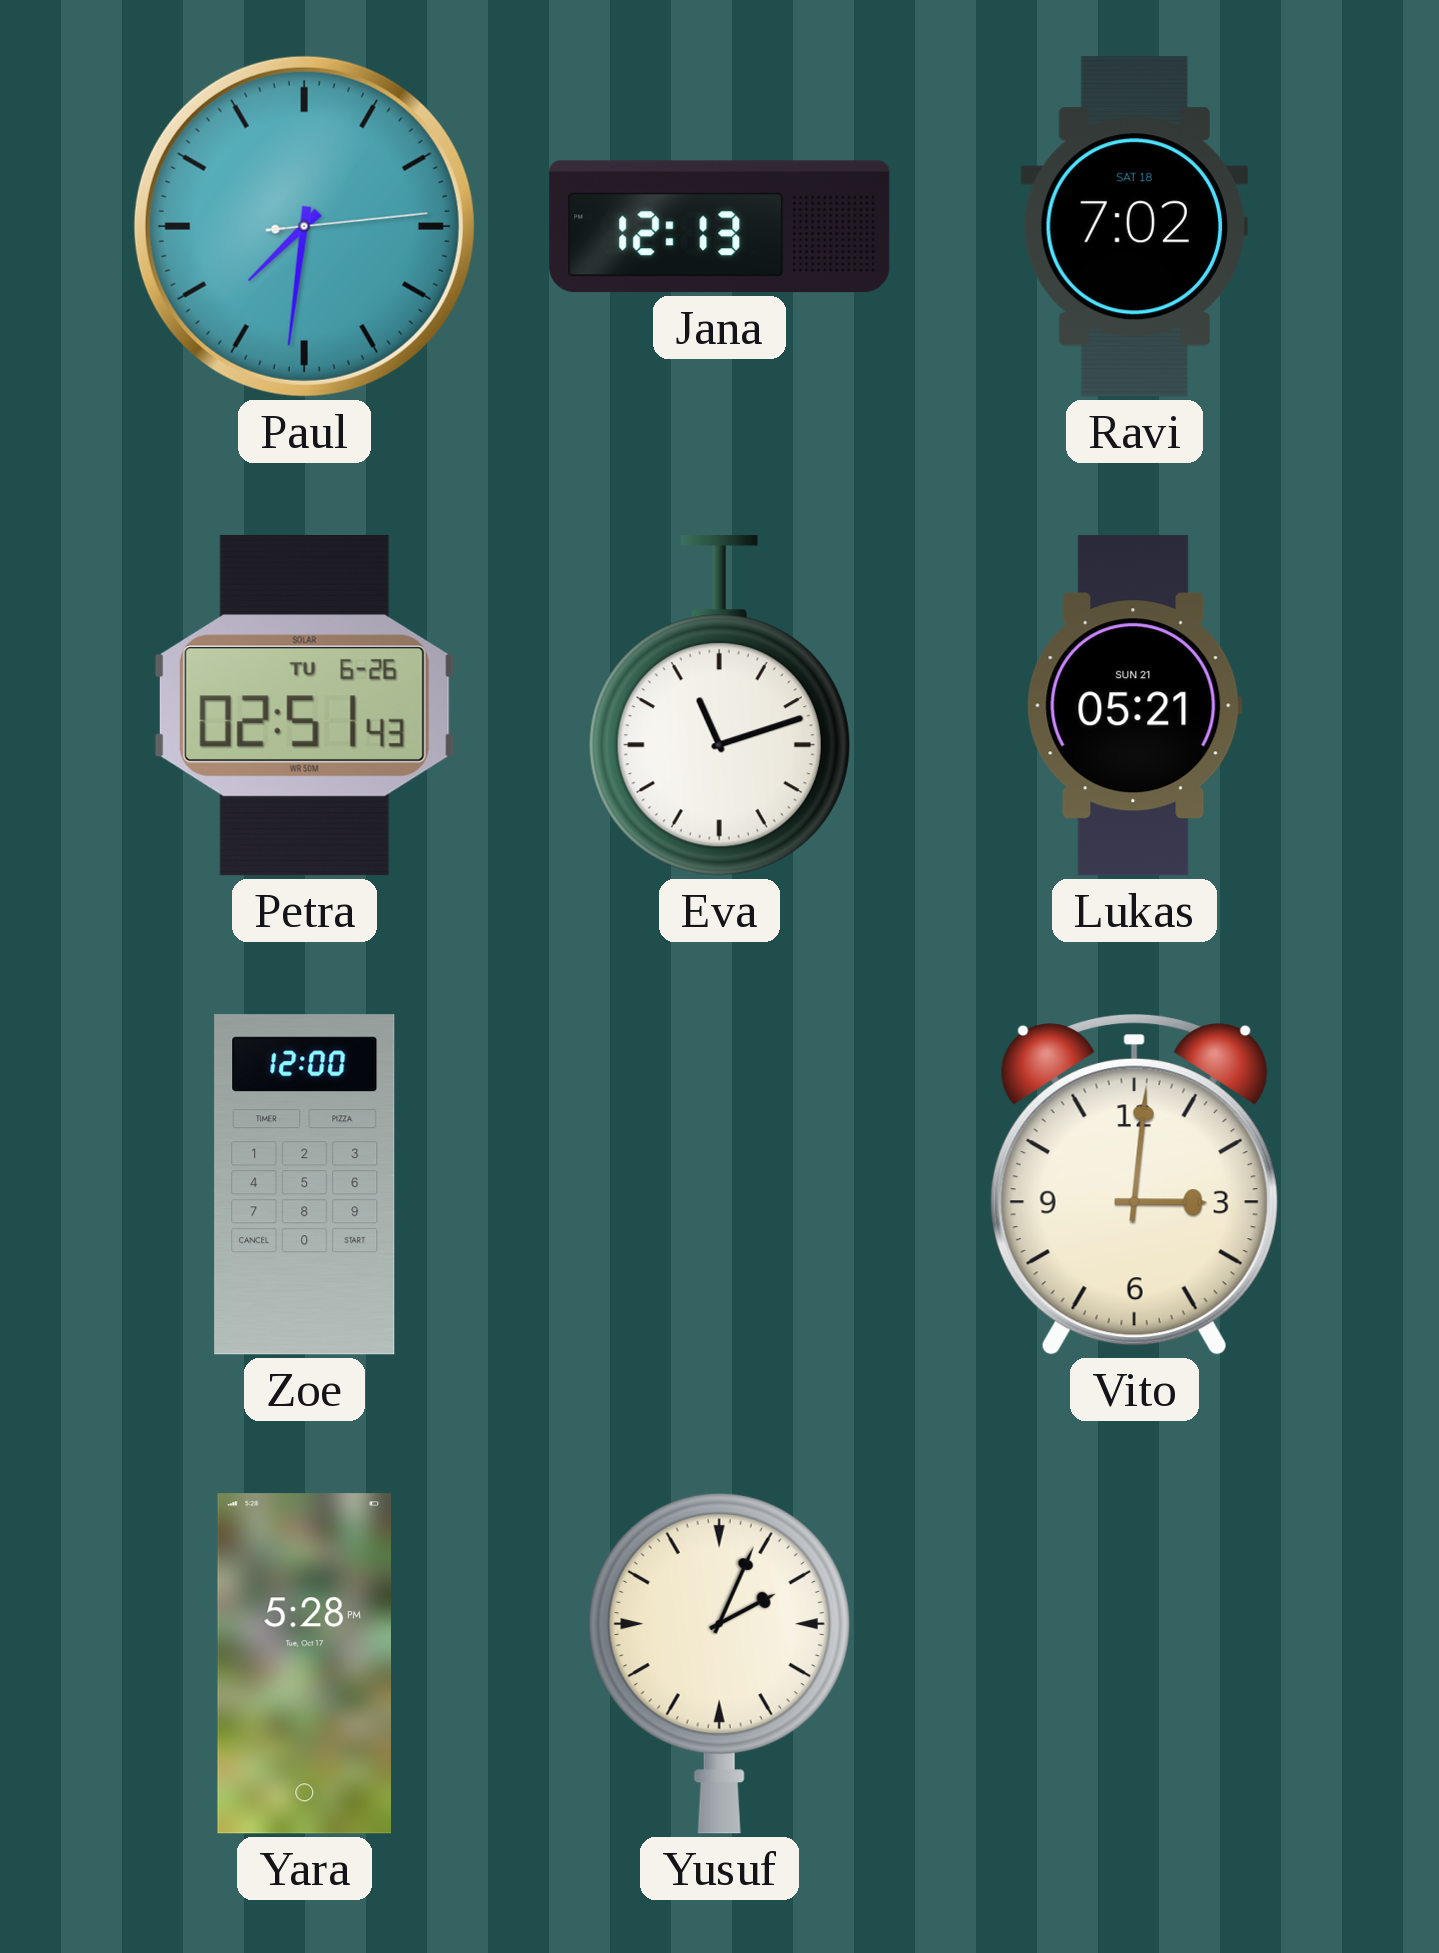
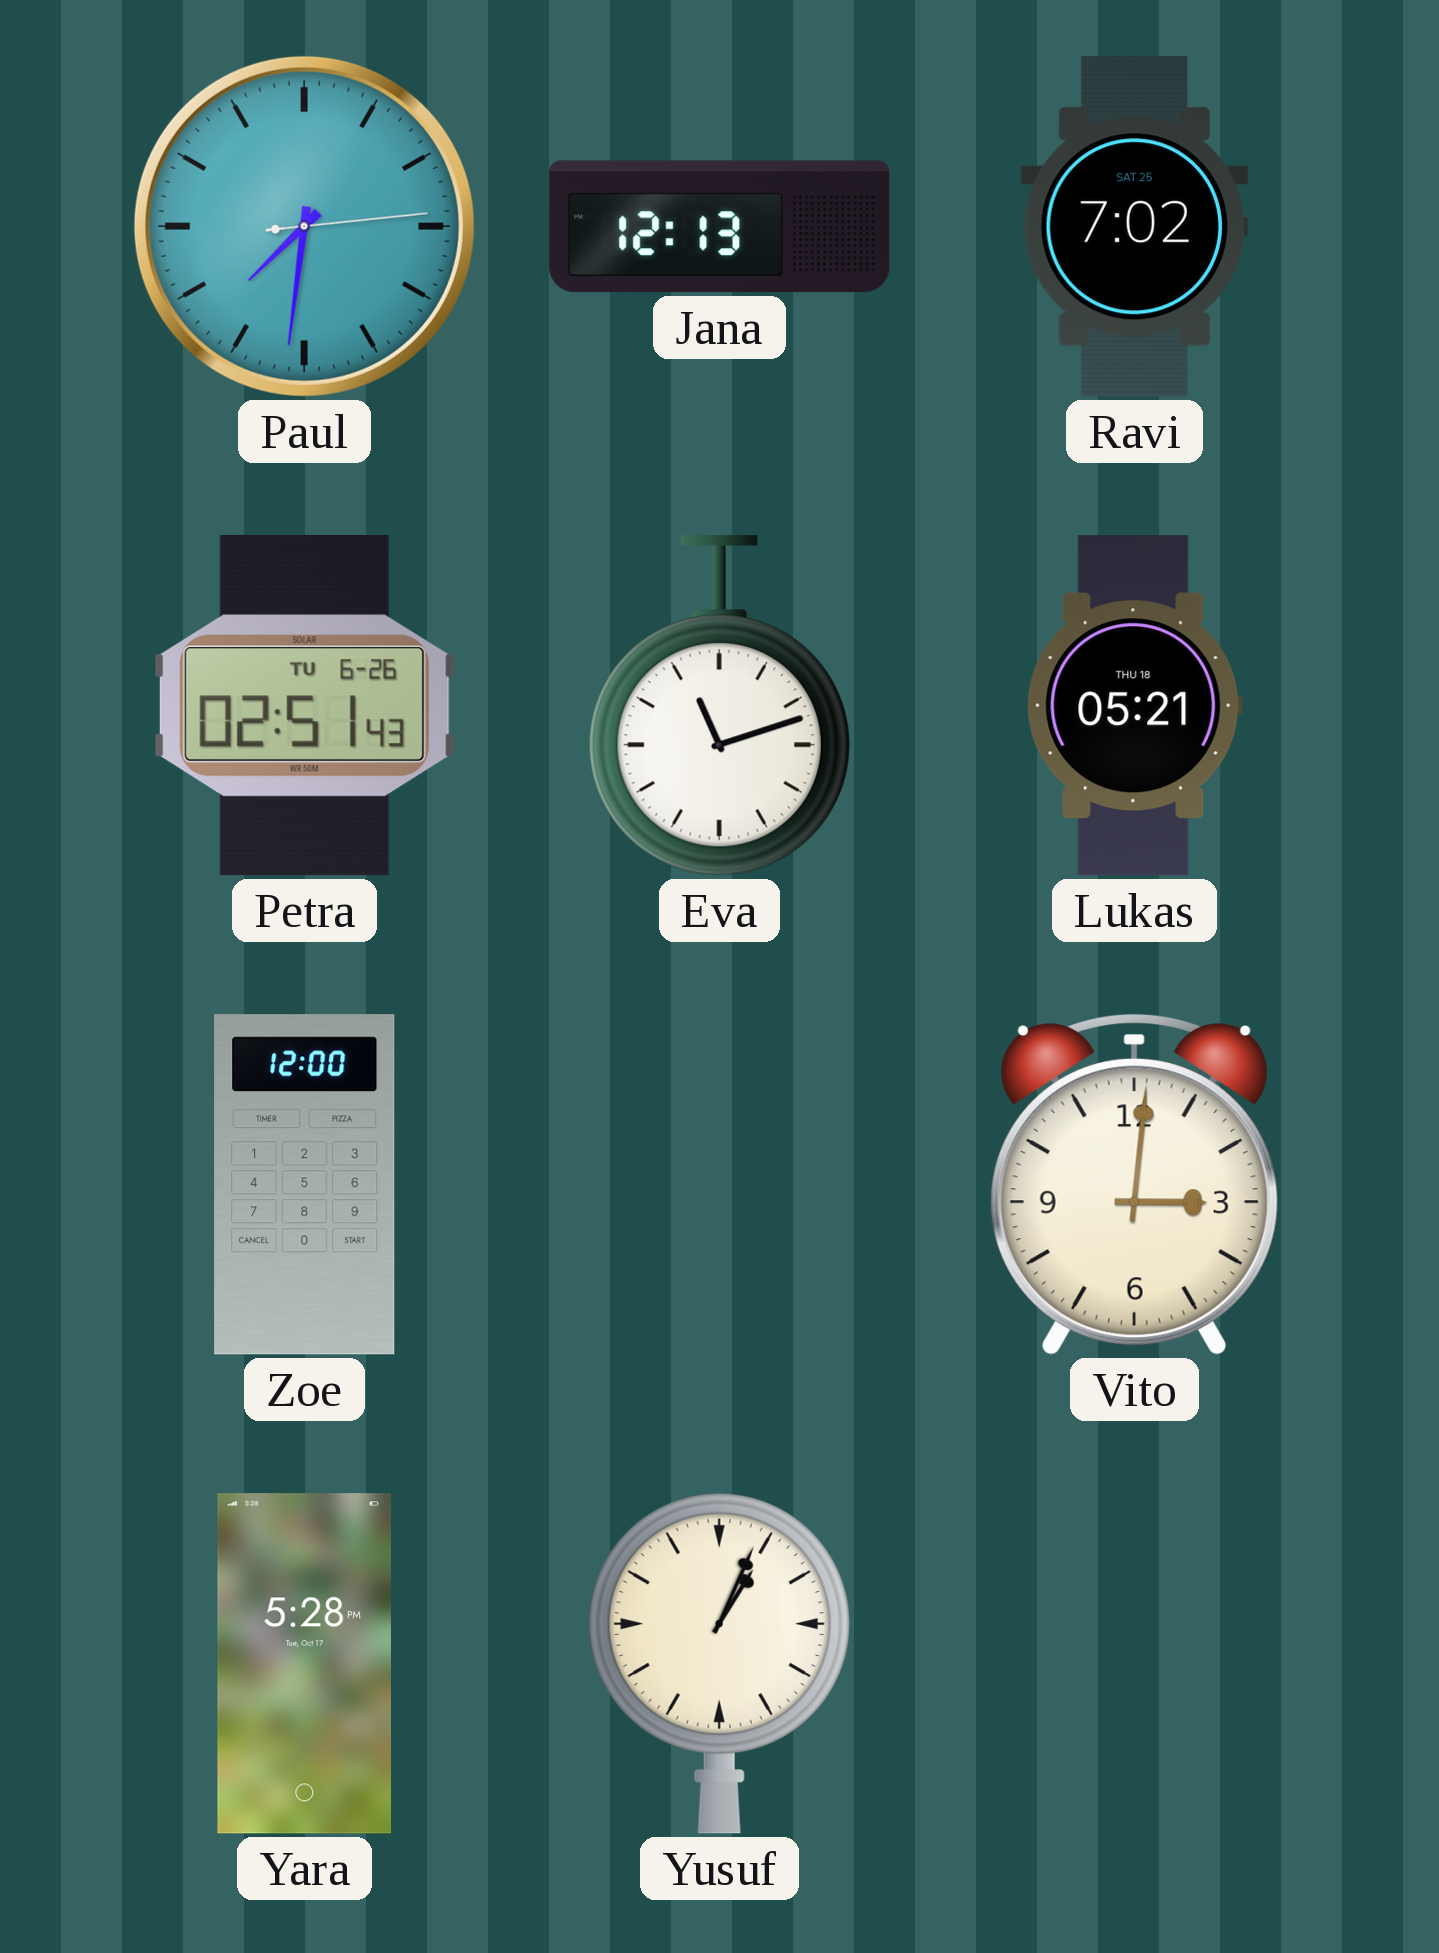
Ravi date: SAT 18 -> SAT 25 (1134, 227)
Lukas date: SUN 21 -> THU 18 (1134, 706)
Yusuf: 2:04 -> 1:04 (719, 1663)
